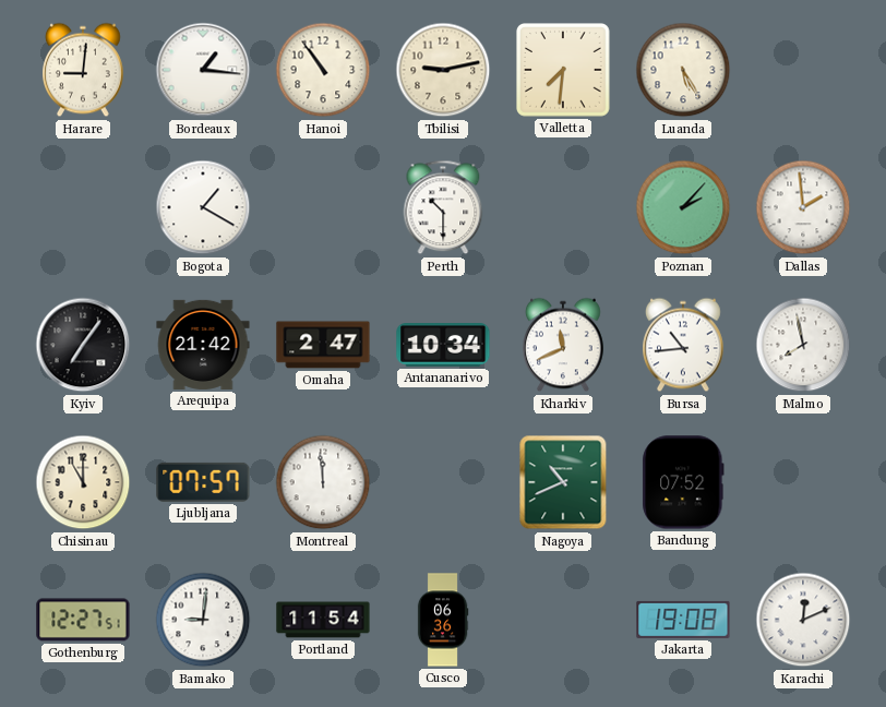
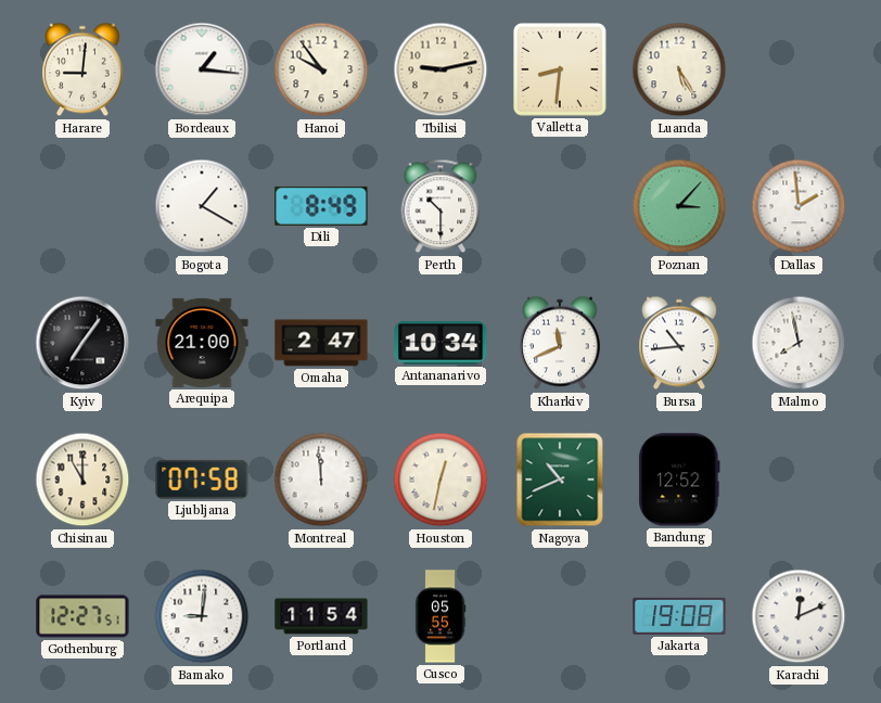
Hanoi: 10:54 -> 9:54 (321, 69)
Valletta: 7:31 -> 8:31 (561, 71)
Dili: none -> 8:49 (321, 206)
Poznan: 2:07 -> 3:07 (679, 206)
Arequipa: 21:42 -> 21:00 (202, 343)
Ljubljana: 07:57 -> 07:58 (202, 480)
Houston: none -> 12:32 (440, 480)
Bandung: 07:52 -> 12:52 (679, 480)
Cusco: 06:36 -> 05:55 (440, 616)
